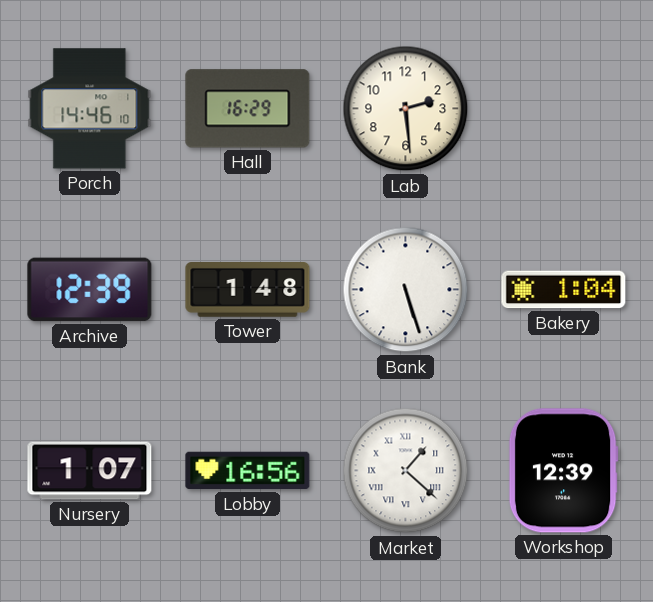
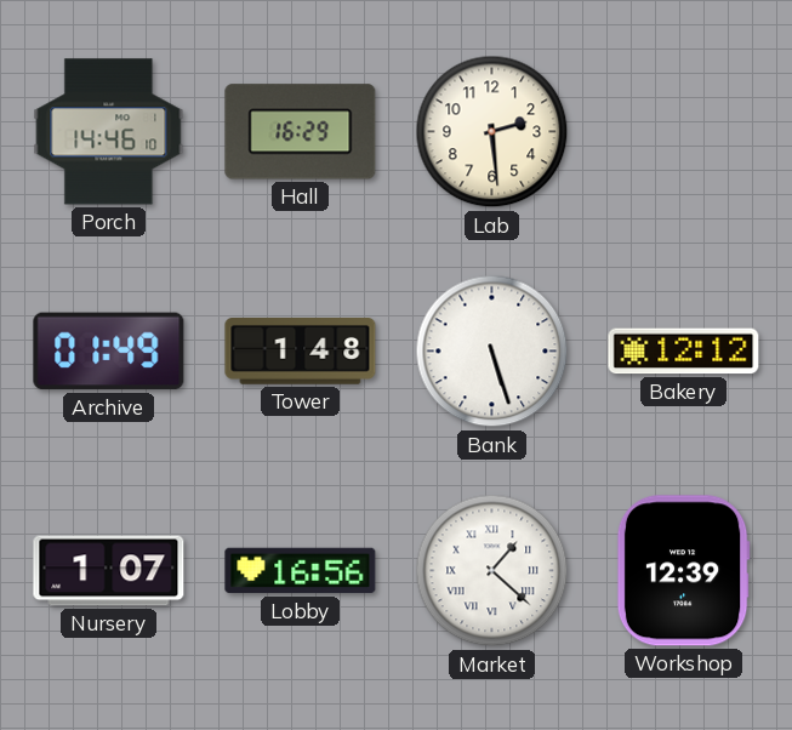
Archive: 12:39 -> 01:49 (109, 352)
Bakery: 1:04 -> 12:12 (684, 352)
